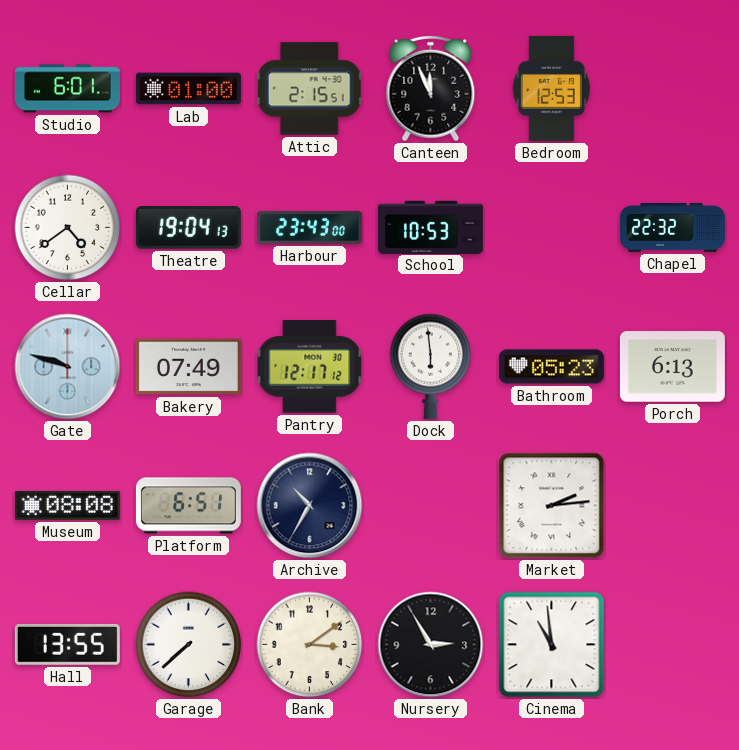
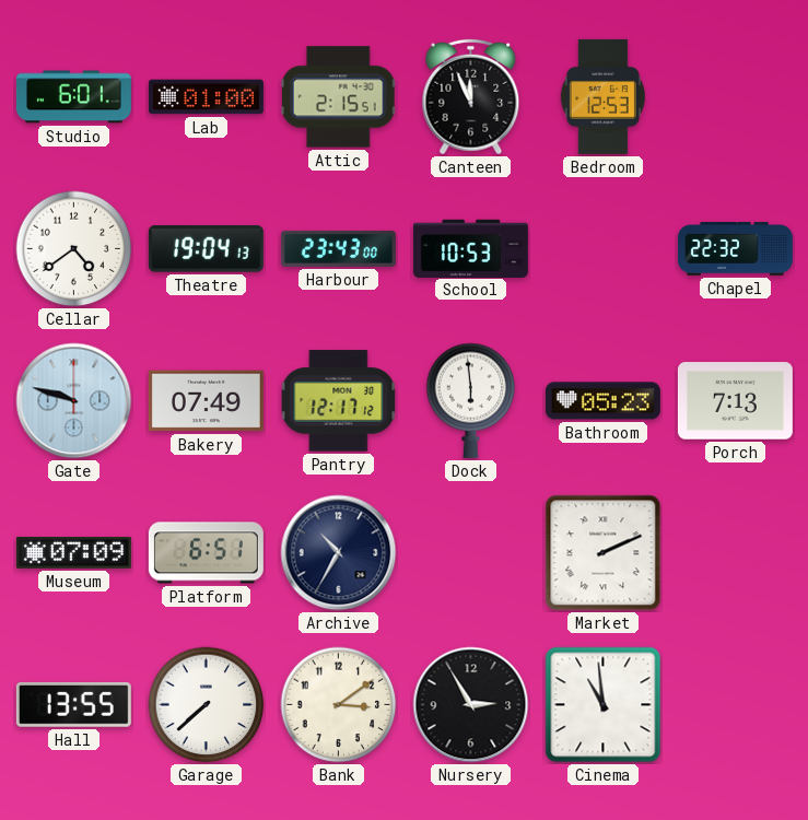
Porch: 6:13 -> 7:13 (735, 401)
Museum: 08:08 -> 07:09 (73, 552)
Market: 2:14 -> 2:11 (604, 553)
